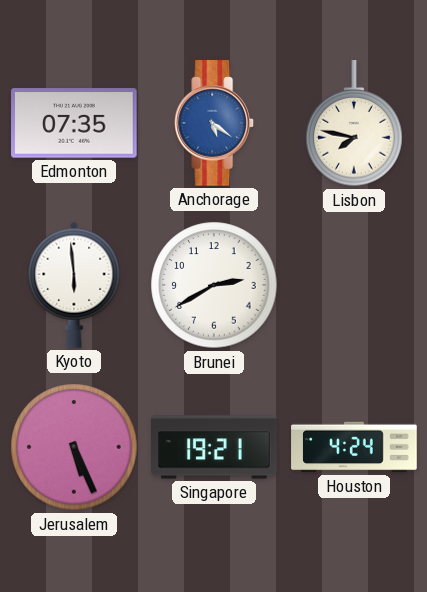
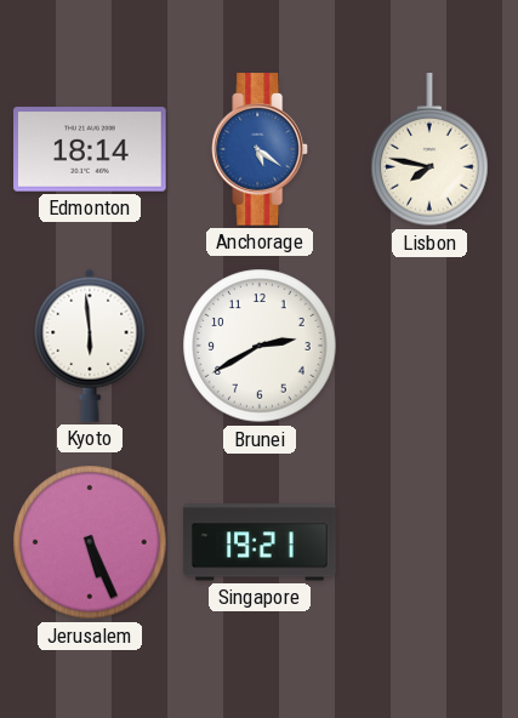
Edmonton: 07:35 -> 18:14 (90, 149)
Houston: 4:24 -> none (354, 447)
